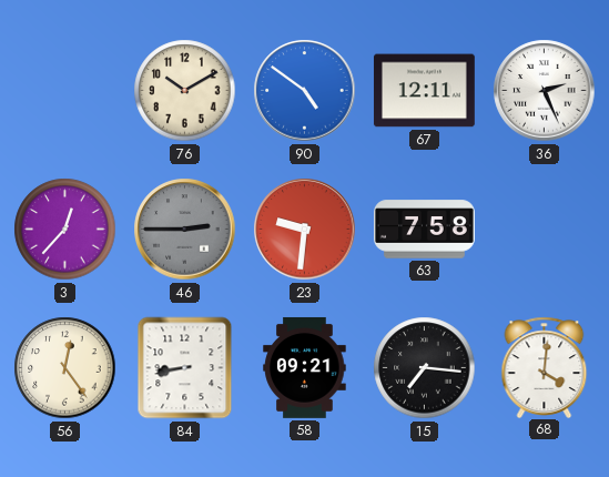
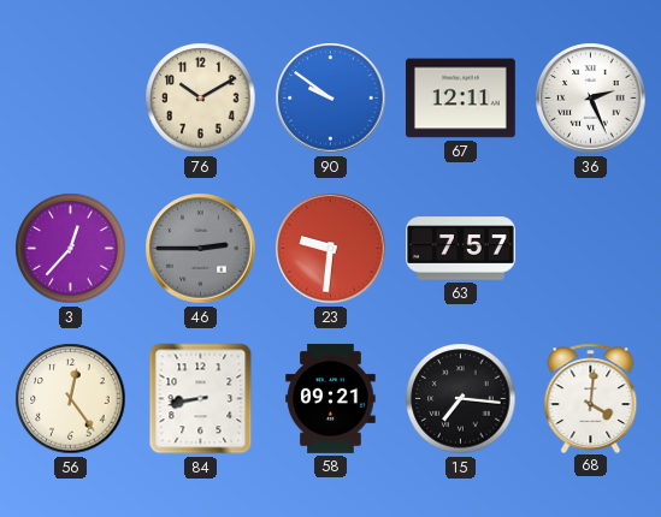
90: 4:51 -> 9:51 (331, 99)
63: 7:58 -> 7:57 (461, 249)
